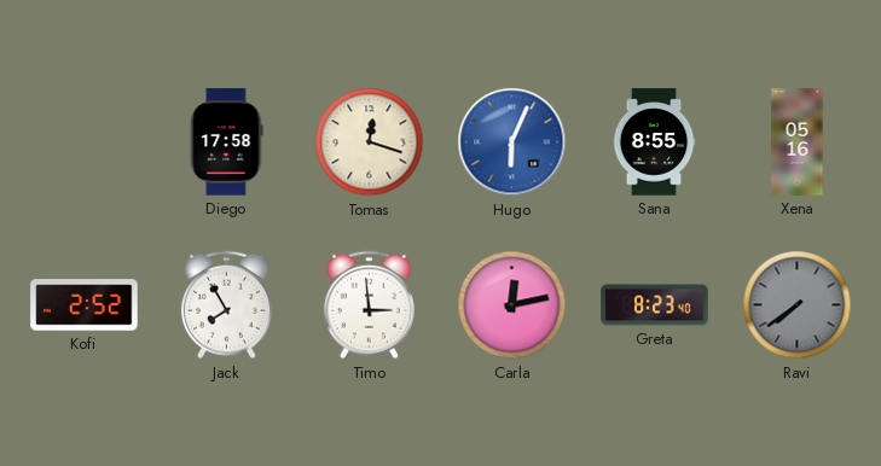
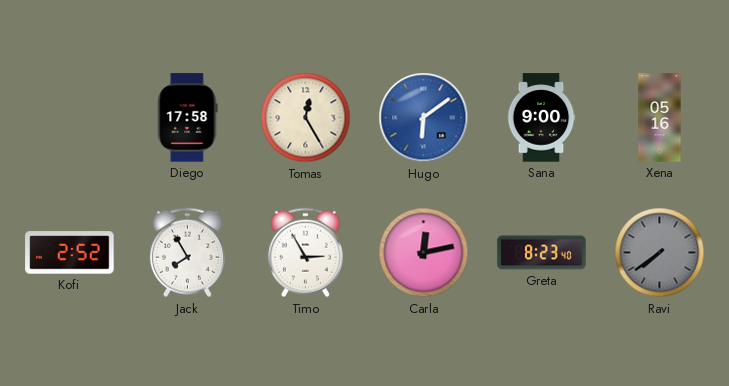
Tomas: 12:18 -> 12:25 (306, 118)
Hugo: 6:04 -> 6:09 (424, 118)
Sana: 8:55 -> 9:00 (541, 118)
Timo: 2:59 -> 2:55 (305, 253)
